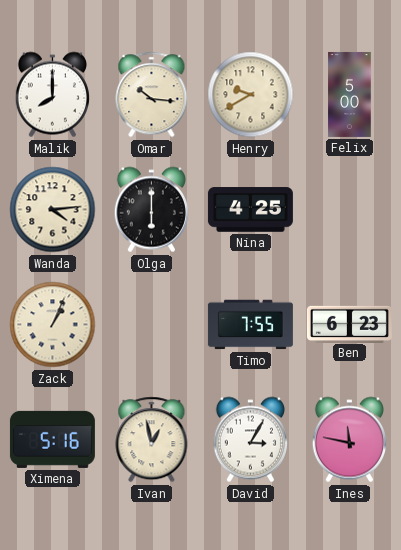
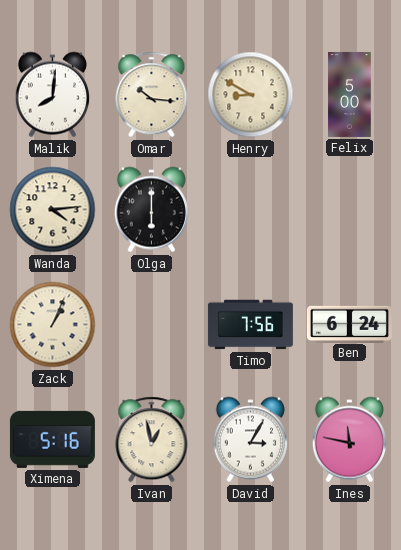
Malik: 8:00 -> 8:01 (52, 95)
Henry: 9:40 -> 8:50 (251, 95)
Nina: 4:25 -> none (250, 210)
Timo: 7:55 -> 7:56 (250, 325)
Ben: 6:23 -> 6:24 (349, 324)
